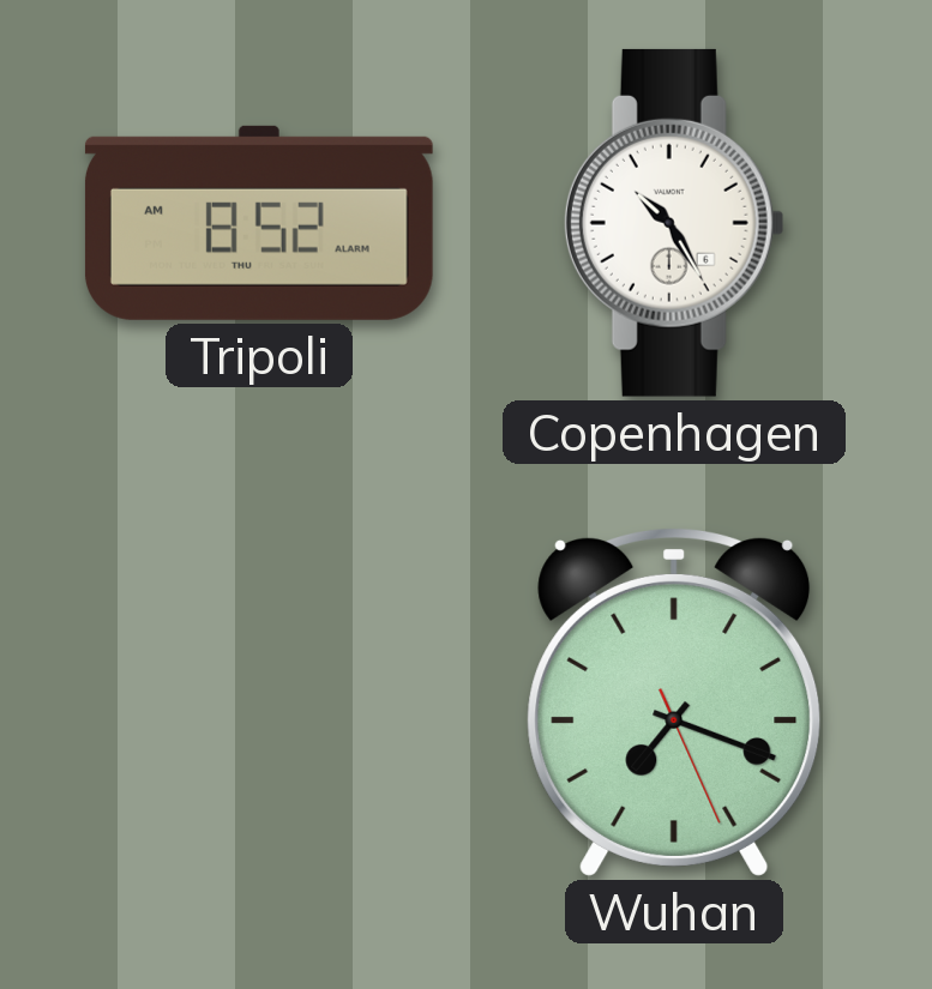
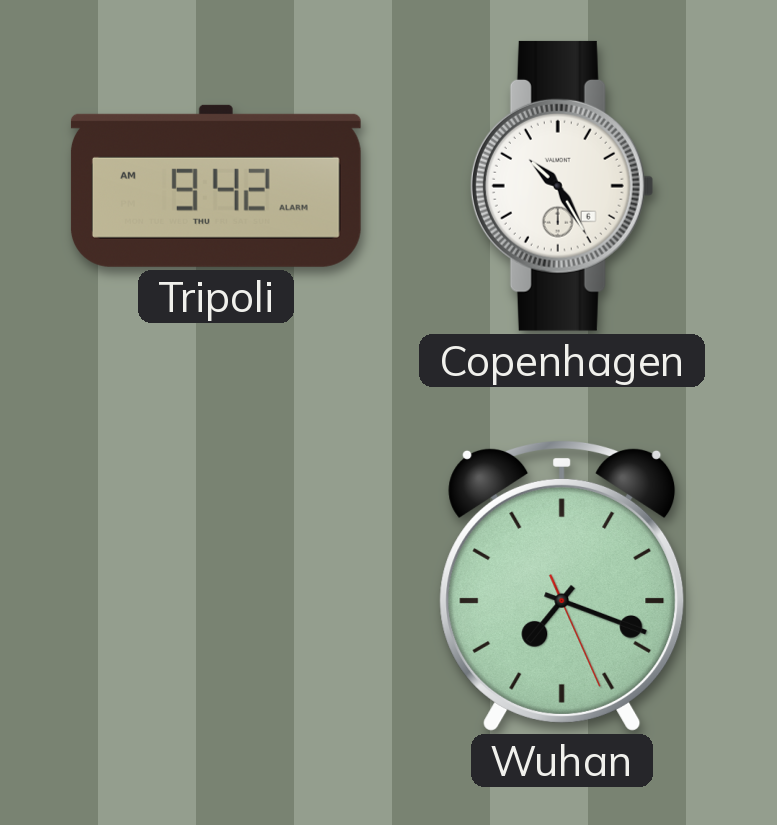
Tripoli: 8:52 -> 9:42 (216, 186)
